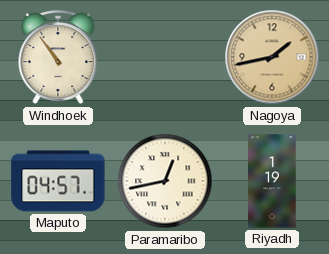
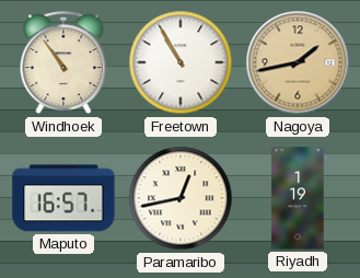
Freetown: none -> 10:55 (181, 62)
Maputo: 04:57 -> 16:57 (63, 198)
